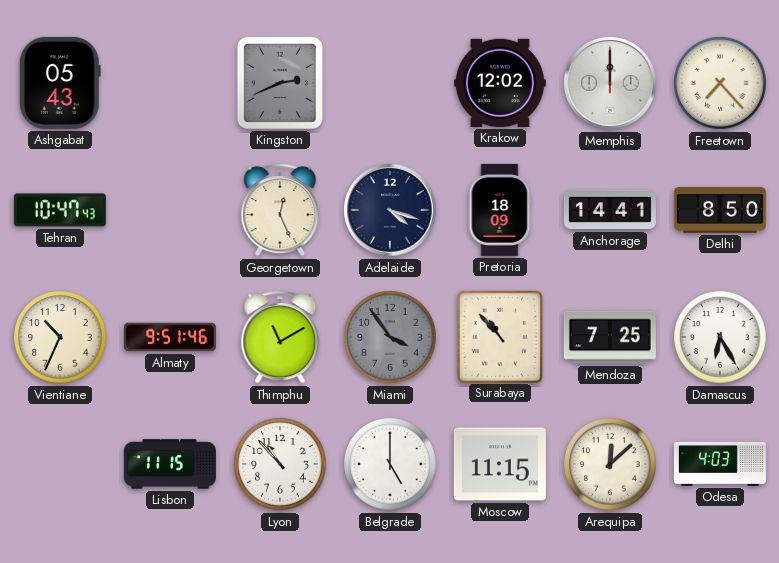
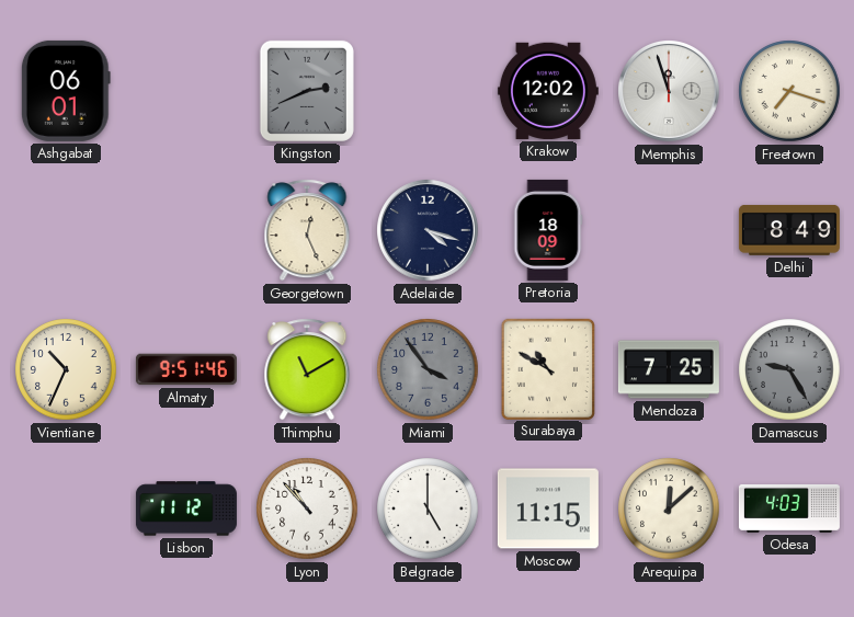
Ashgabat: 05:43 -> 06:01 (66, 91)
Memphis: 12:00 -> 11:57 (669, 91)
Freetown: 7:23 -> 7:18 (789, 91)
Tehran: 10:47 -> none (60, 210)
Anchorage: 14:41 -> none (610, 210)
Delhi: 8:50 -> 8:49 (789, 230)
Surabaya: 10:53 -> 10:50 (547, 368)
Damascus: 6:25 -> 9:25 (789, 369)
Damascus dial: white -> grey (789, 369)
Lisbon: 11:15 -> 11:12 (186, 509)
